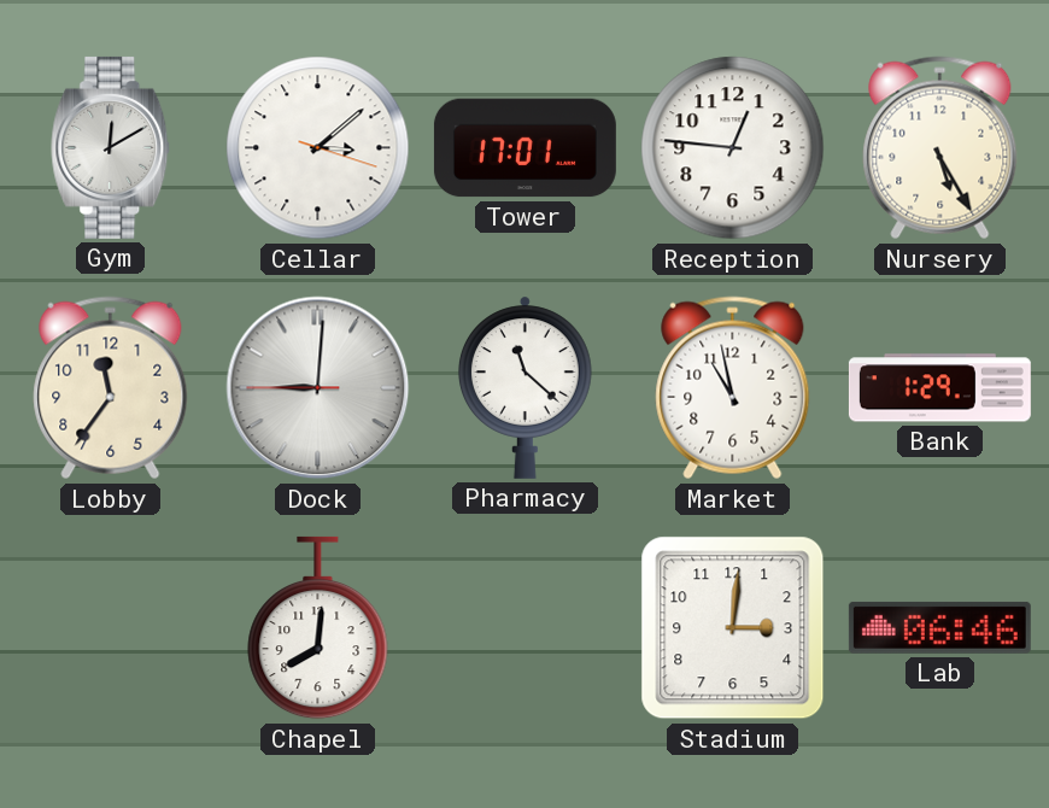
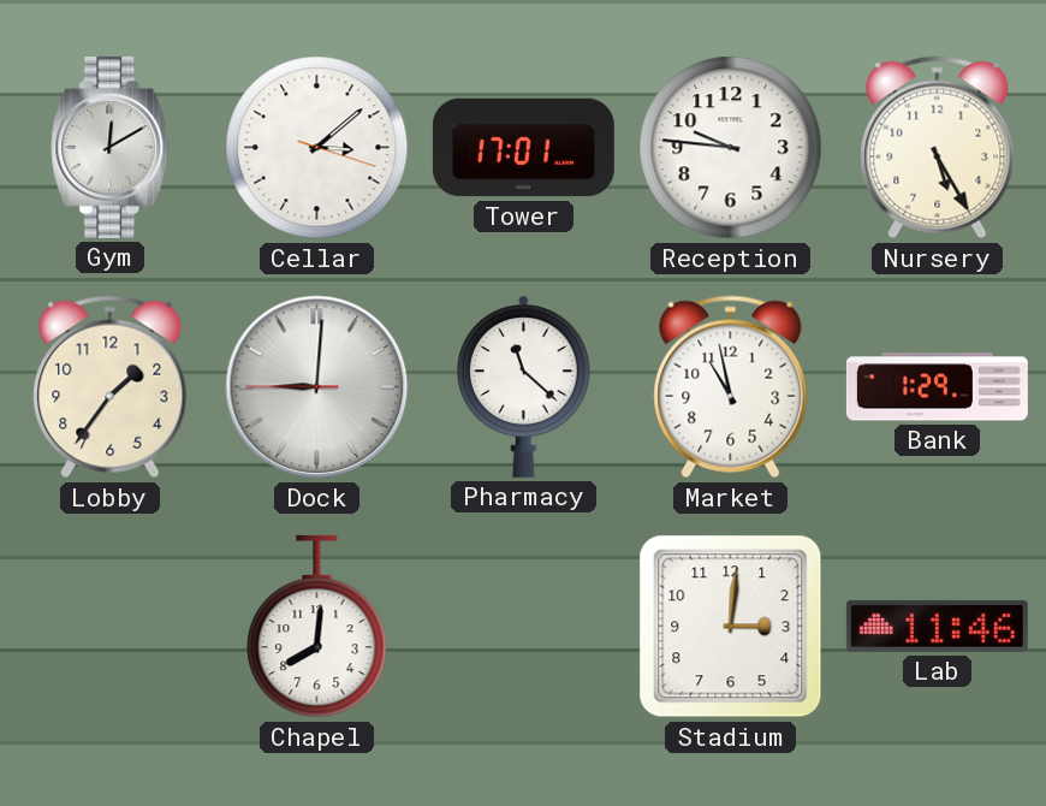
Reception: 12:46 -> 9:46 (731, 148)
Lobby: 11:36 -> 1:36 (111, 387)
Lab: 06:46 -> 11:46 (937, 626)
